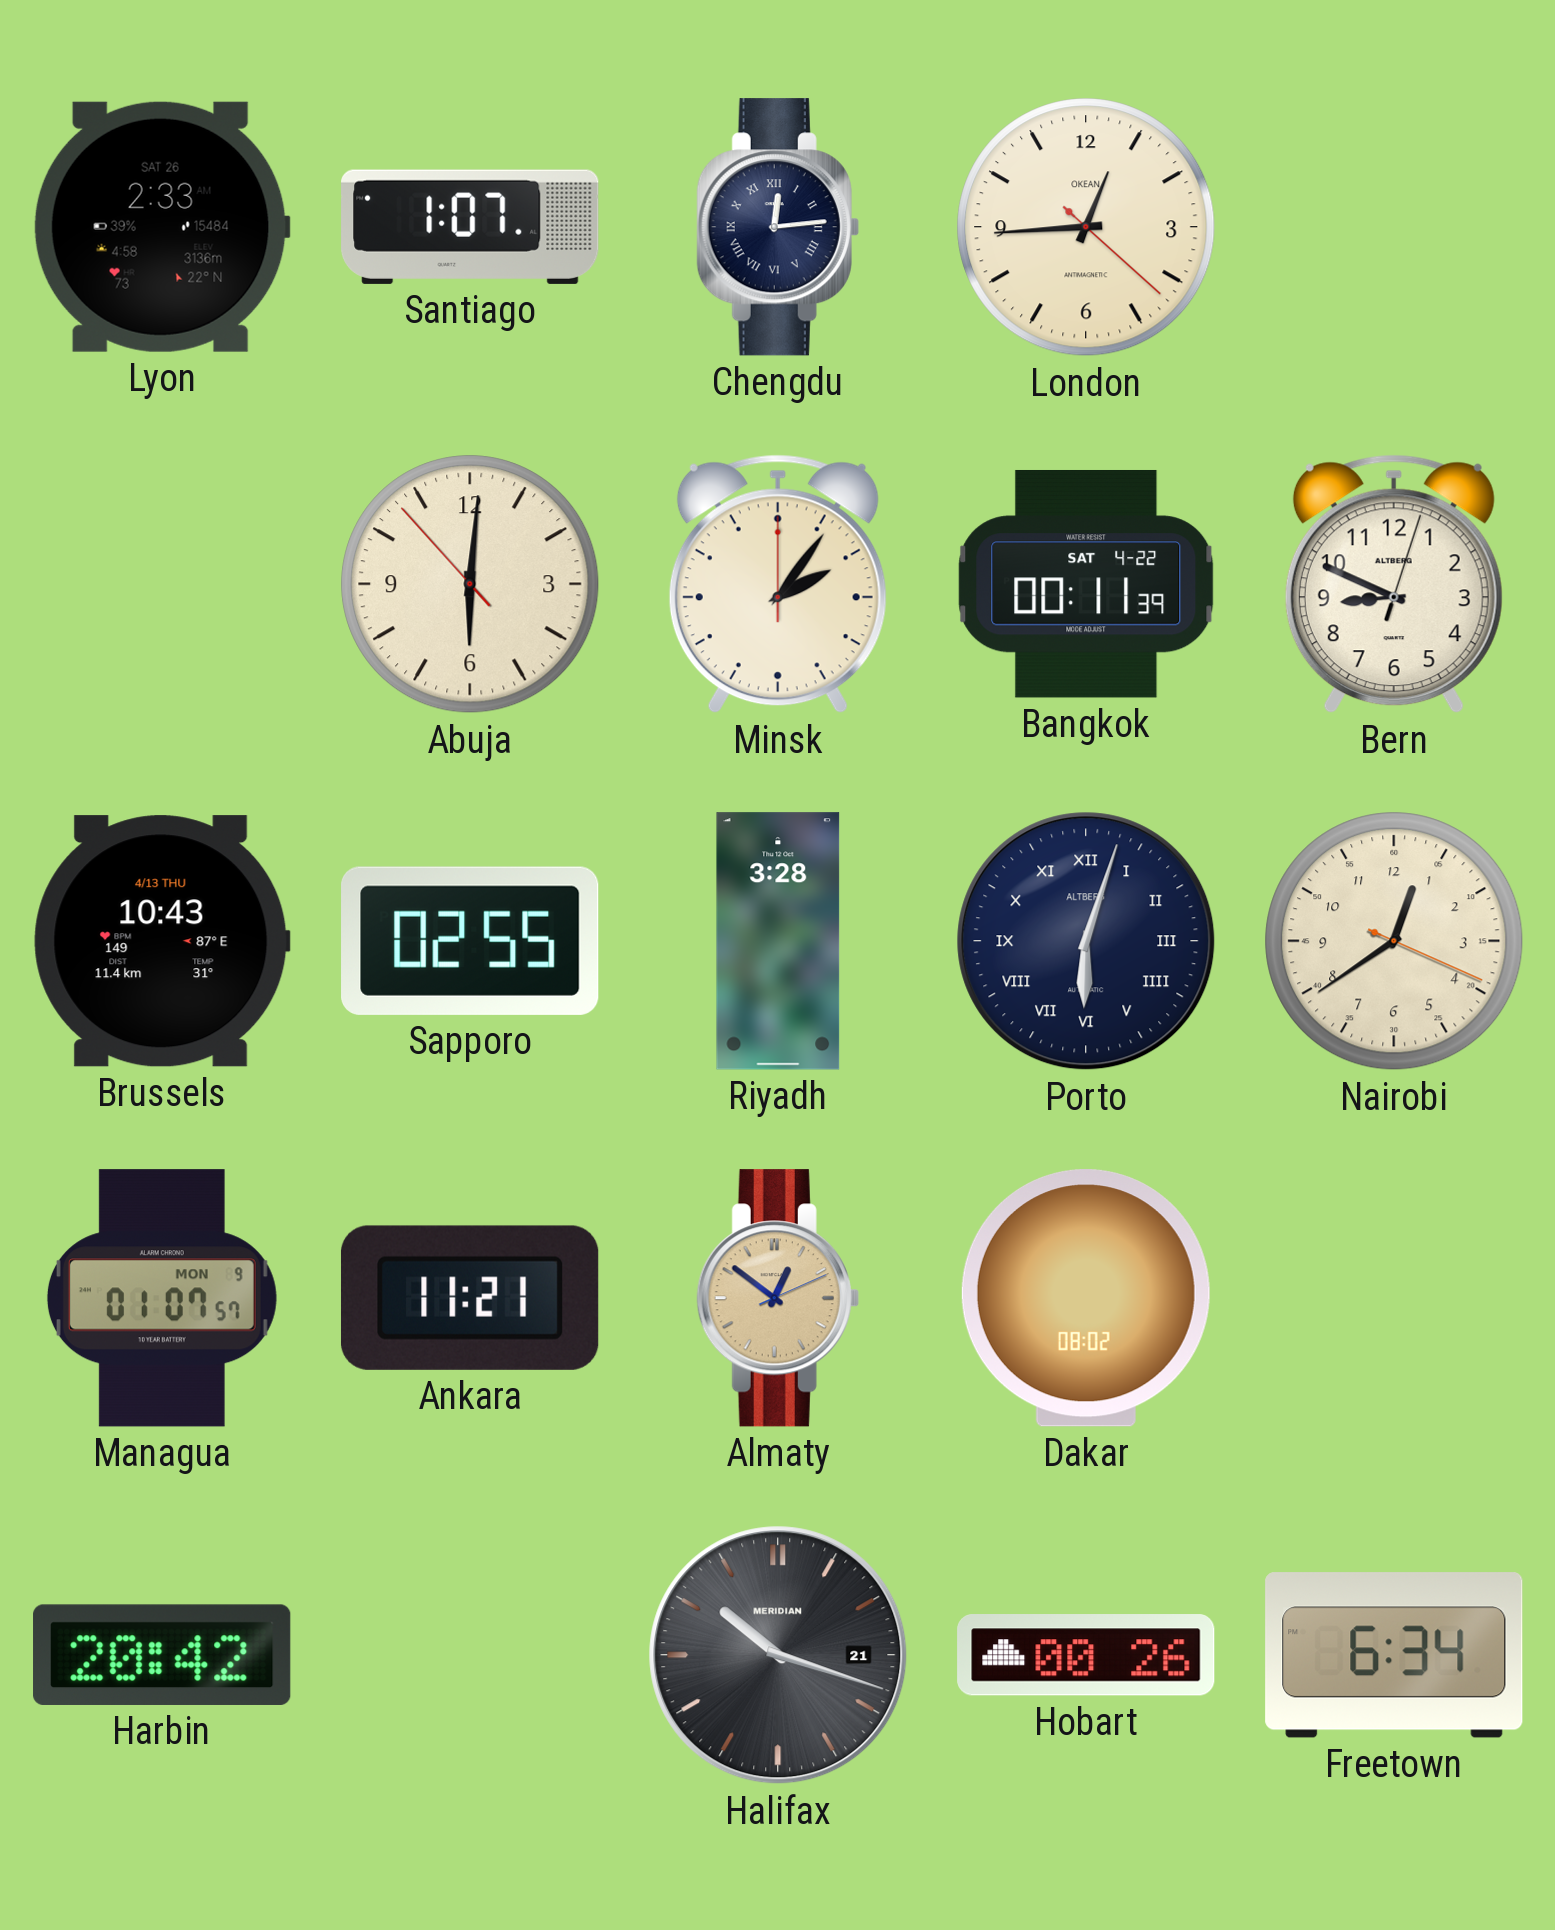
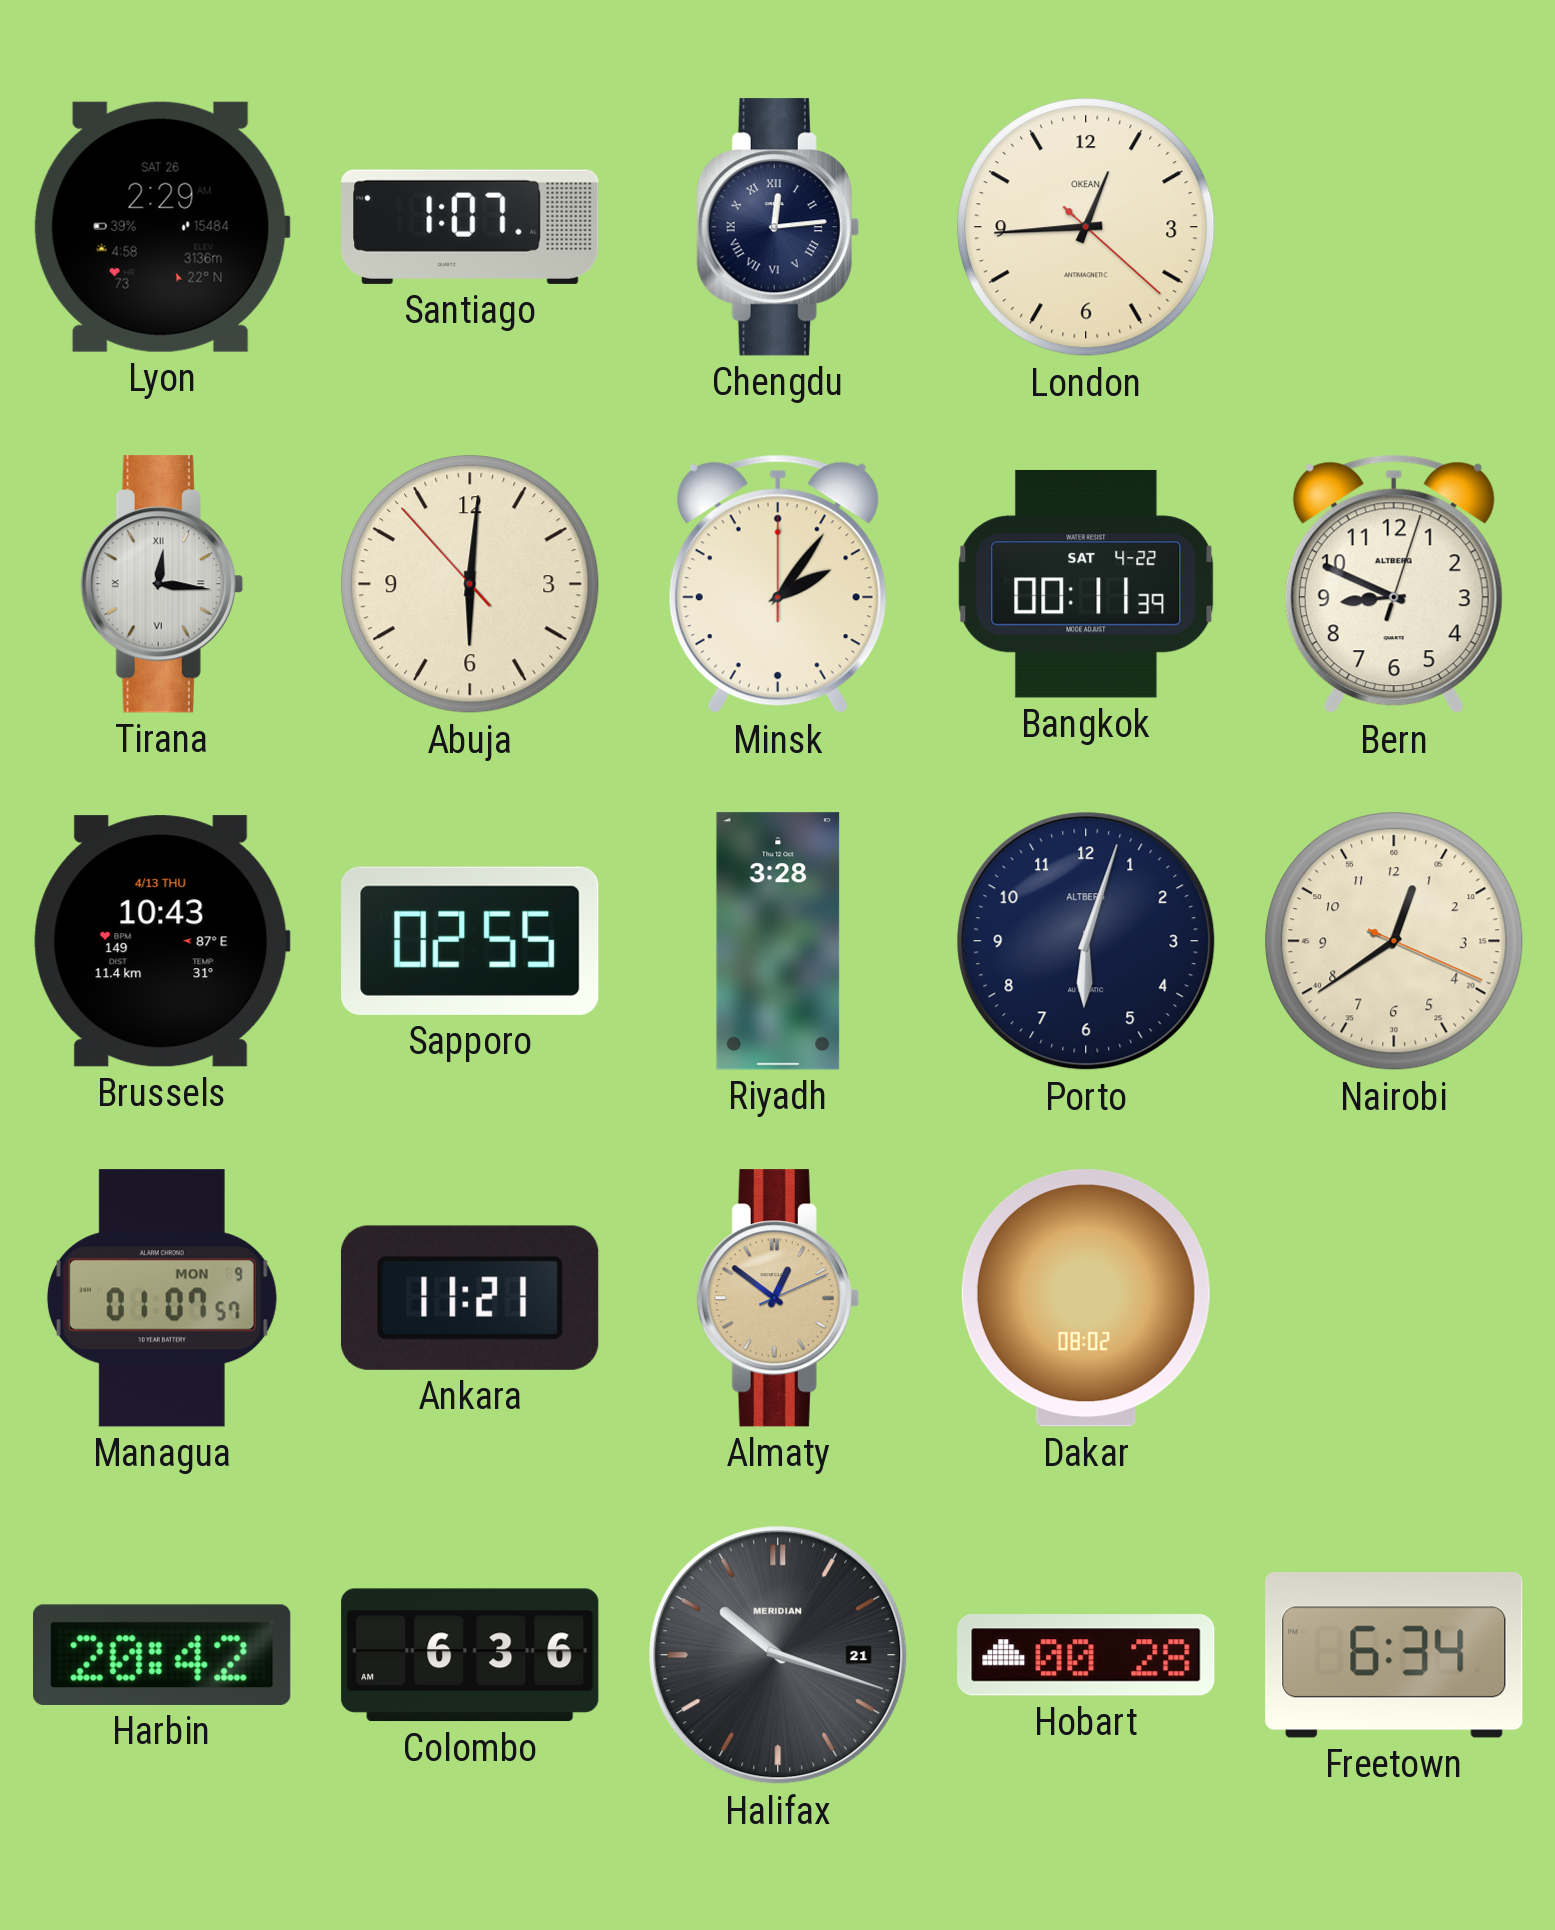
Lyon: 2:33 -> 2:29 (162, 227)
Tirana: none -> 12:16 (162, 584)
Porto numerals: Roman -> Arabic (1086, 941)
Colombo: none -> 6:36 (470, 1655)
Hobart: 00:26 -> 00:28 (1086, 1655)
